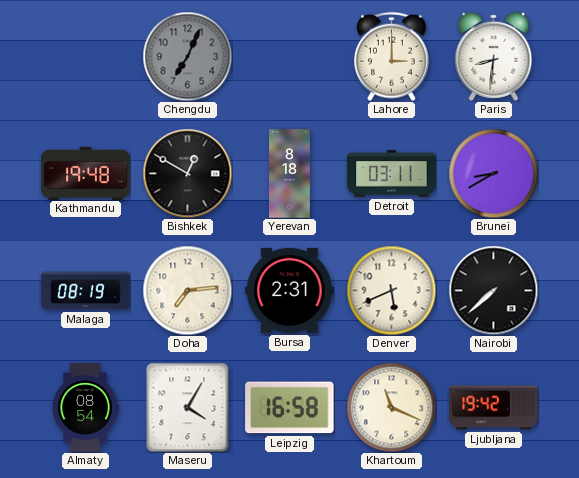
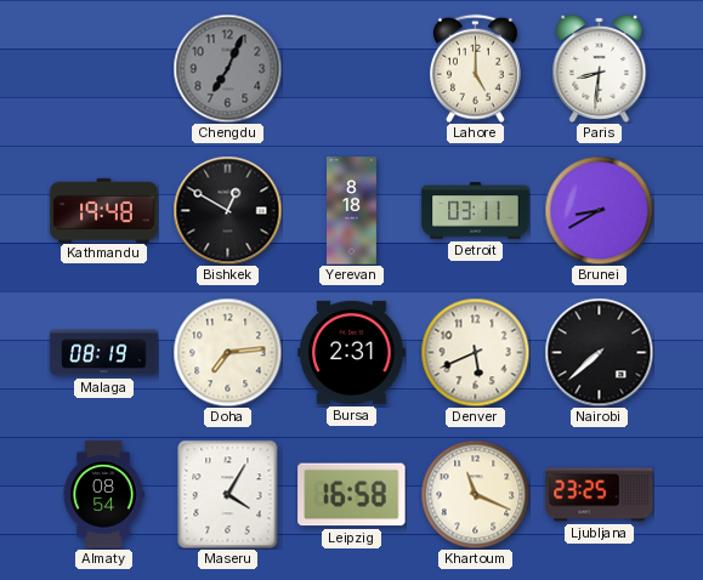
Lahore: 3:00 -> 5:00 (475, 68)
Ljubljana: 19:42 -> 23:25 (600, 495)
